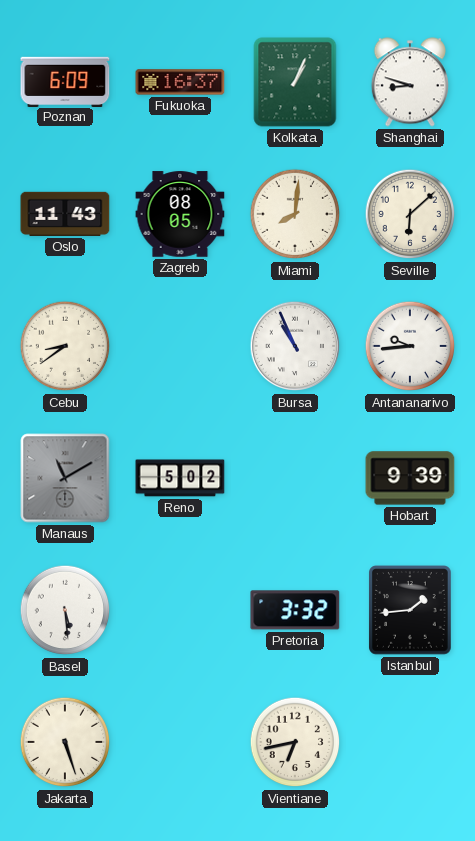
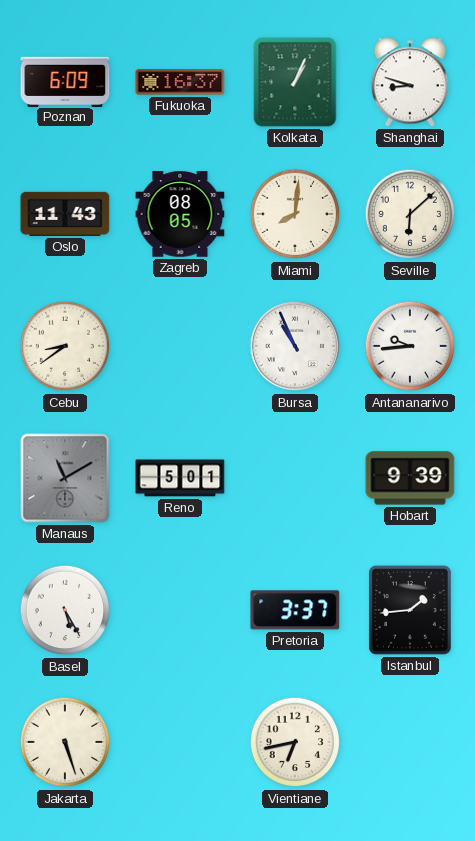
Reno: 5:02 -> 5:01 (180, 478)
Basel: 5:29 -> 5:25 (65, 610)
Pretoria: 3:32 -> 3:37 (295, 610)
